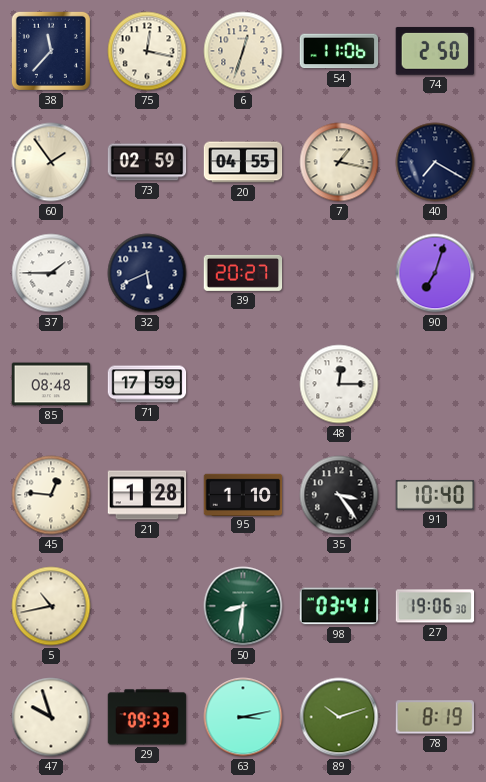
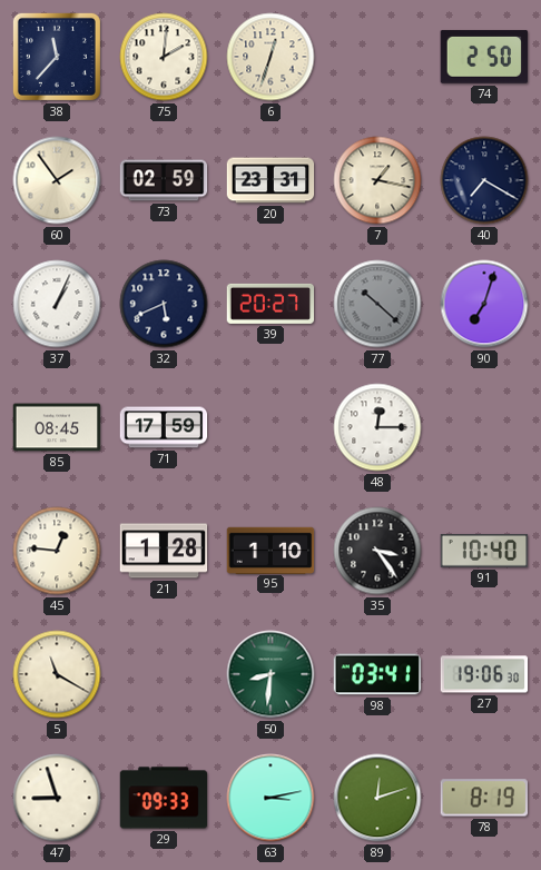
75: 12:17 -> 2:01 (164, 57)
54: 11:06 -> none (339, 51)
20: 04:55 -> 23:31 (270, 180)
37: 1:45 -> 1:04 (57, 304)
77: none -> 10:22 (377, 304)
85: 08:48 -> 08:45 (57, 427)
5: 10:43 -> 11:20 (57, 674)
47: 9:57 -> 8:57 (57, 798)
89: 10:12 -> 12:12 (377, 798)
